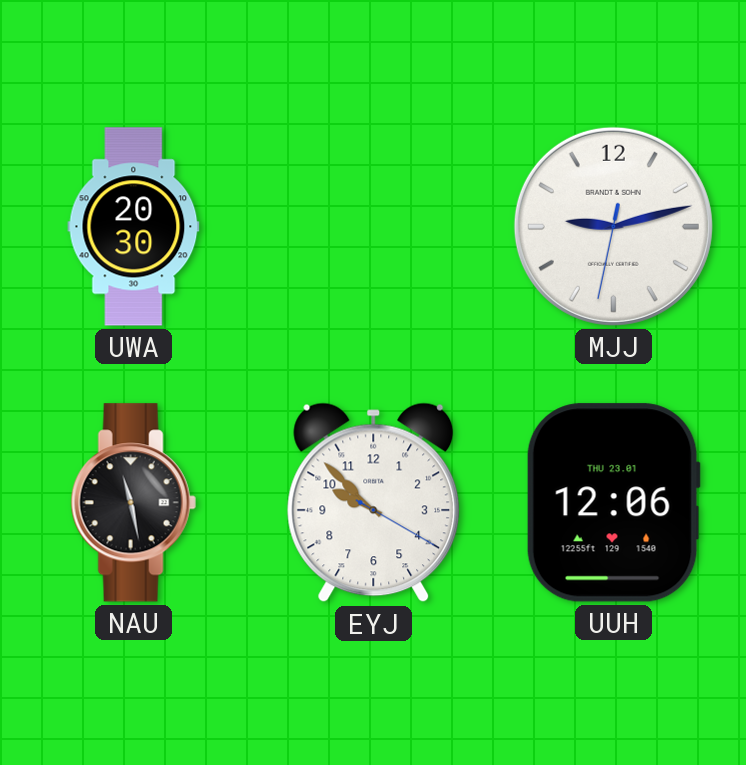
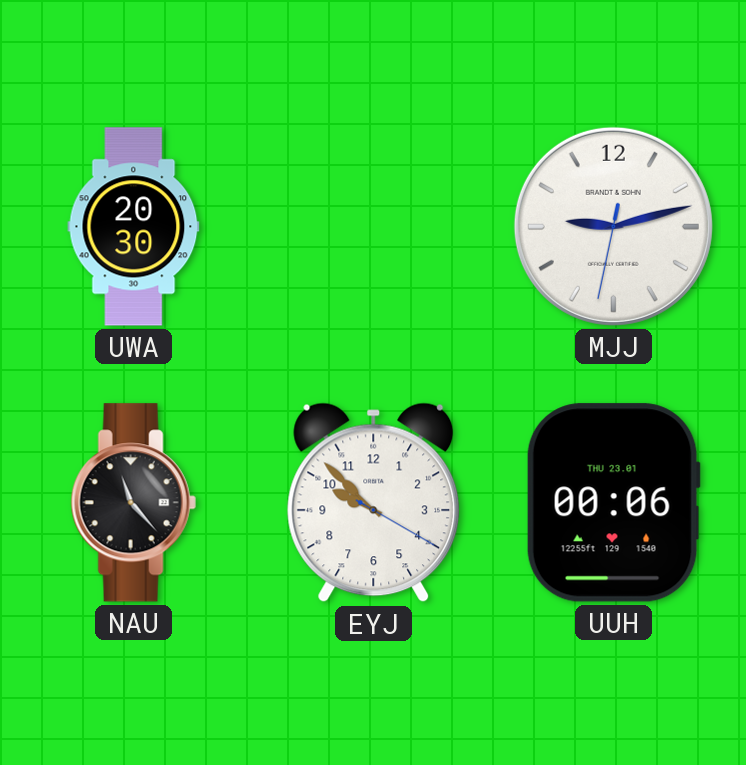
NAU: 11:28 -> 11:23 (133, 503)
UUH: 12:06 -> 00:06 (613, 503)
